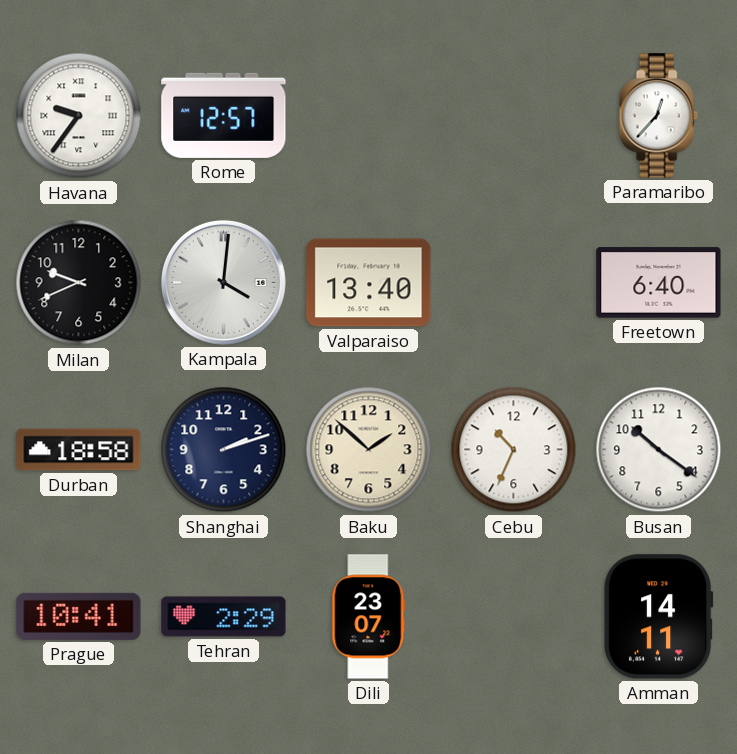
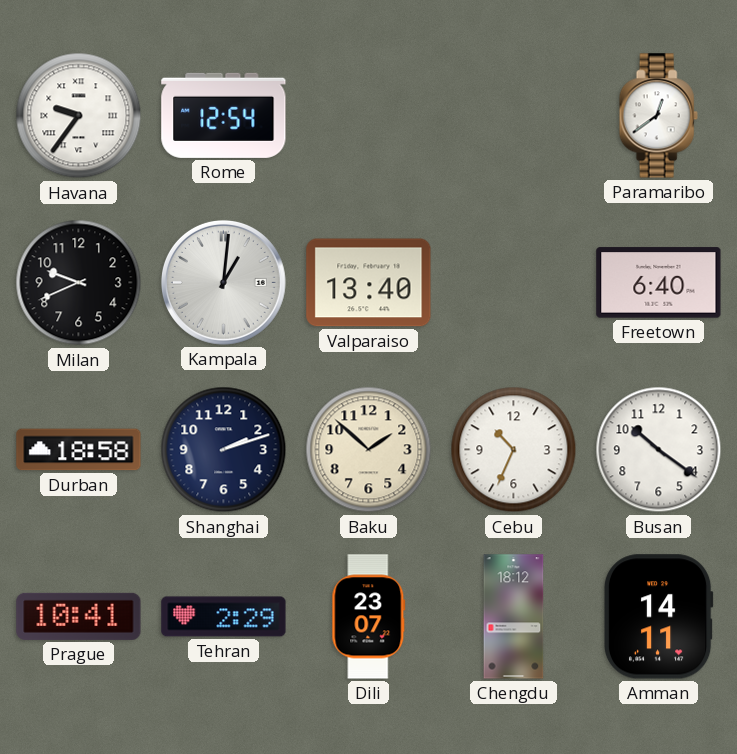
Rome: 12:57 -> 12:54 (224, 115)
Paramaribo: 12:37 -> 12:39 (658, 116)
Kampala: 4:01 -> 1:01 (223, 282)
Chengdu: none -> 18:12 (514, 617)
